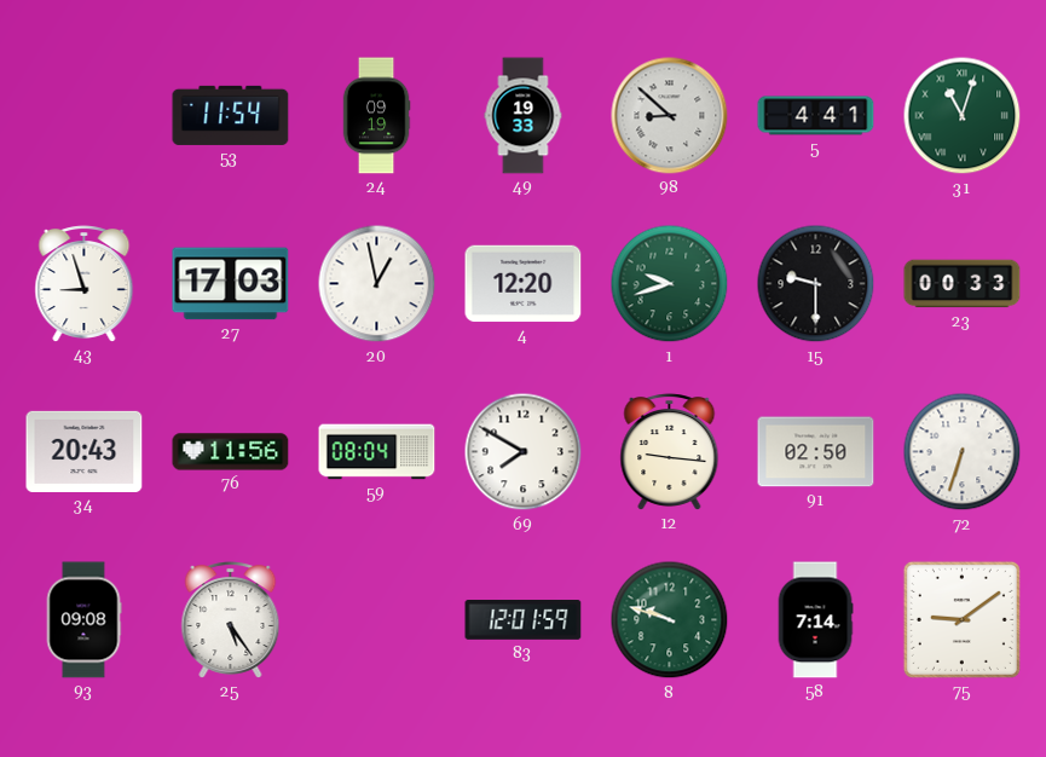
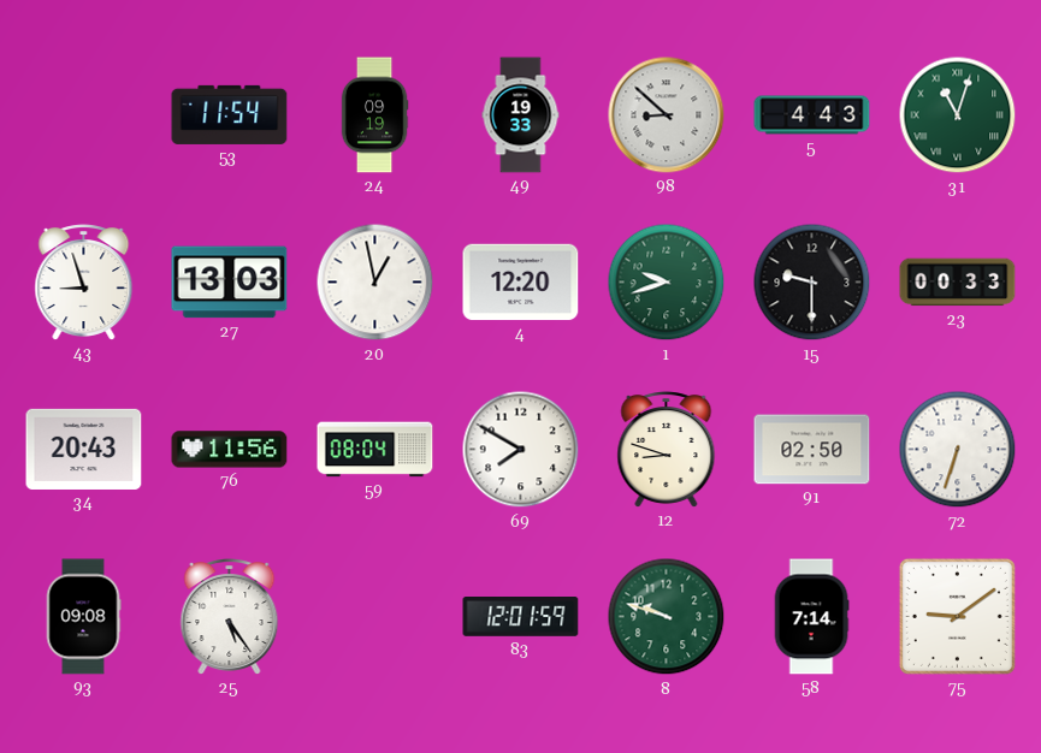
5: 4:41 -> 4:43 (812, 115)
27: 17:03 -> 13:03 (230, 283)
12: 9:16 -> 8:48 (667, 450)
